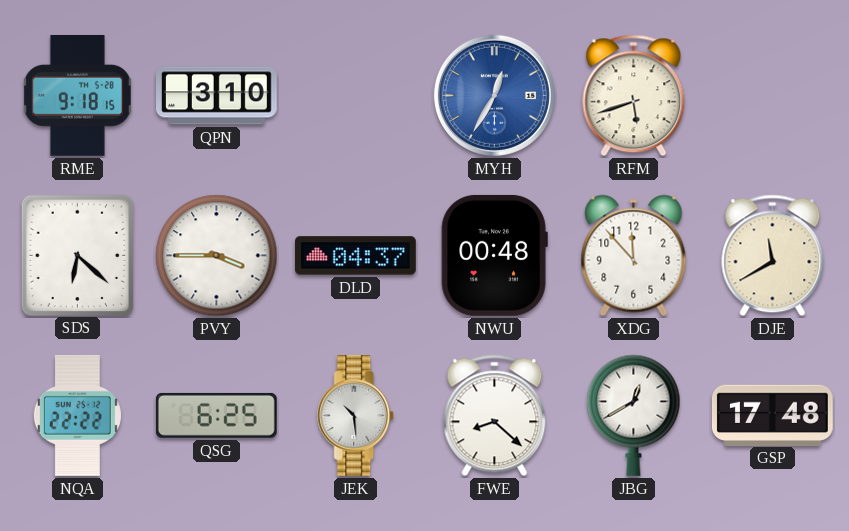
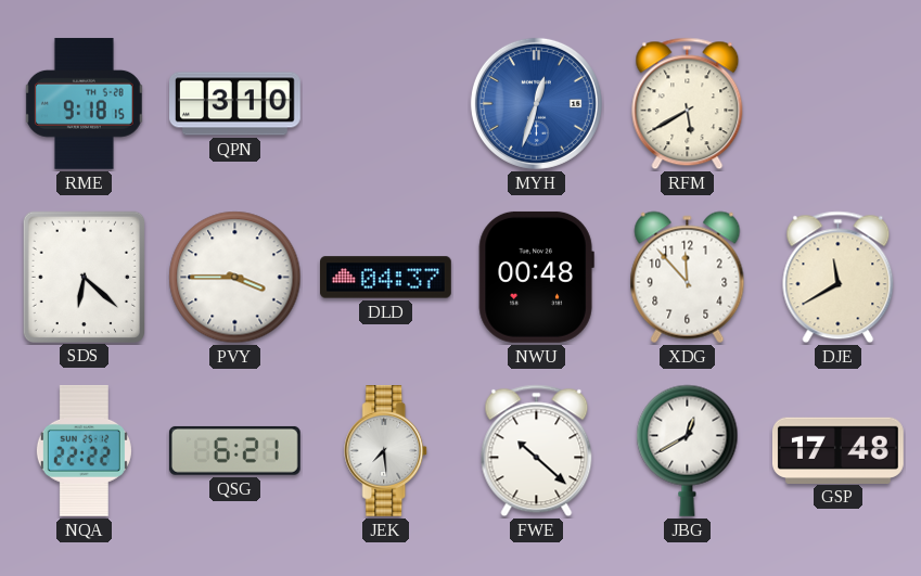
MYH: 12:35 -> 12:33 (536, 103)
RFM: 5:42 -> 5:40 (688, 104)
QSG: 6:25 -> 6:21 (234, 450)
JEK: 10:29 -> 7:29 (386, 451)
FWE: 8:22 -> 10:22 (537, 451)
